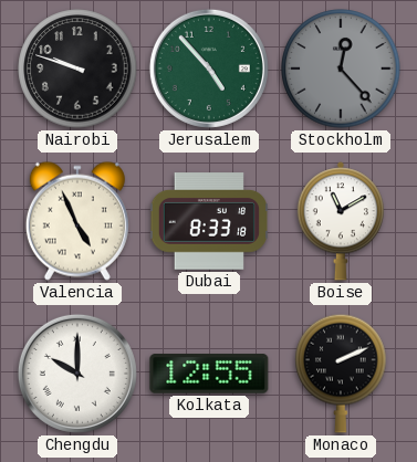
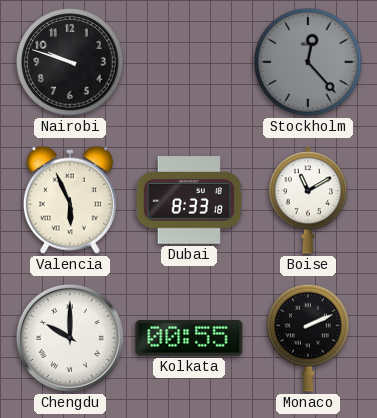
Jerusalem: 4:53 -> none (209, 69)
Valencia: 4:56 -> 5:56 (70, 200)
Kolkata: 12:55 -> 00:55 (189, 338)
